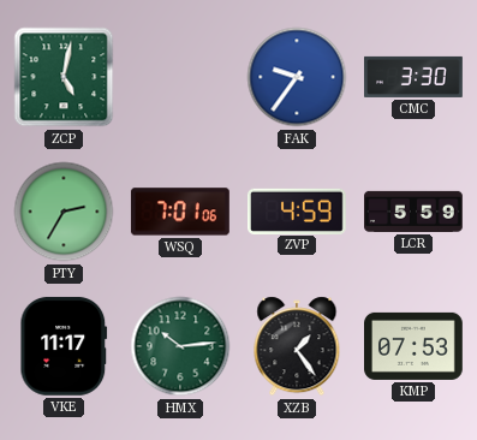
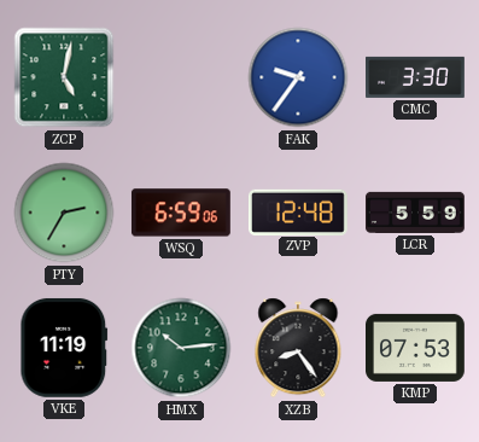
WSQ: 7:01 -> 6:59 (181, 213)
ZVP: 4:59 -> 12:48 (299, 211)
VKE: 11:17 -> 11:19 (64, 348)
XZB: 1:24 -> 8:24 (298, 348)
